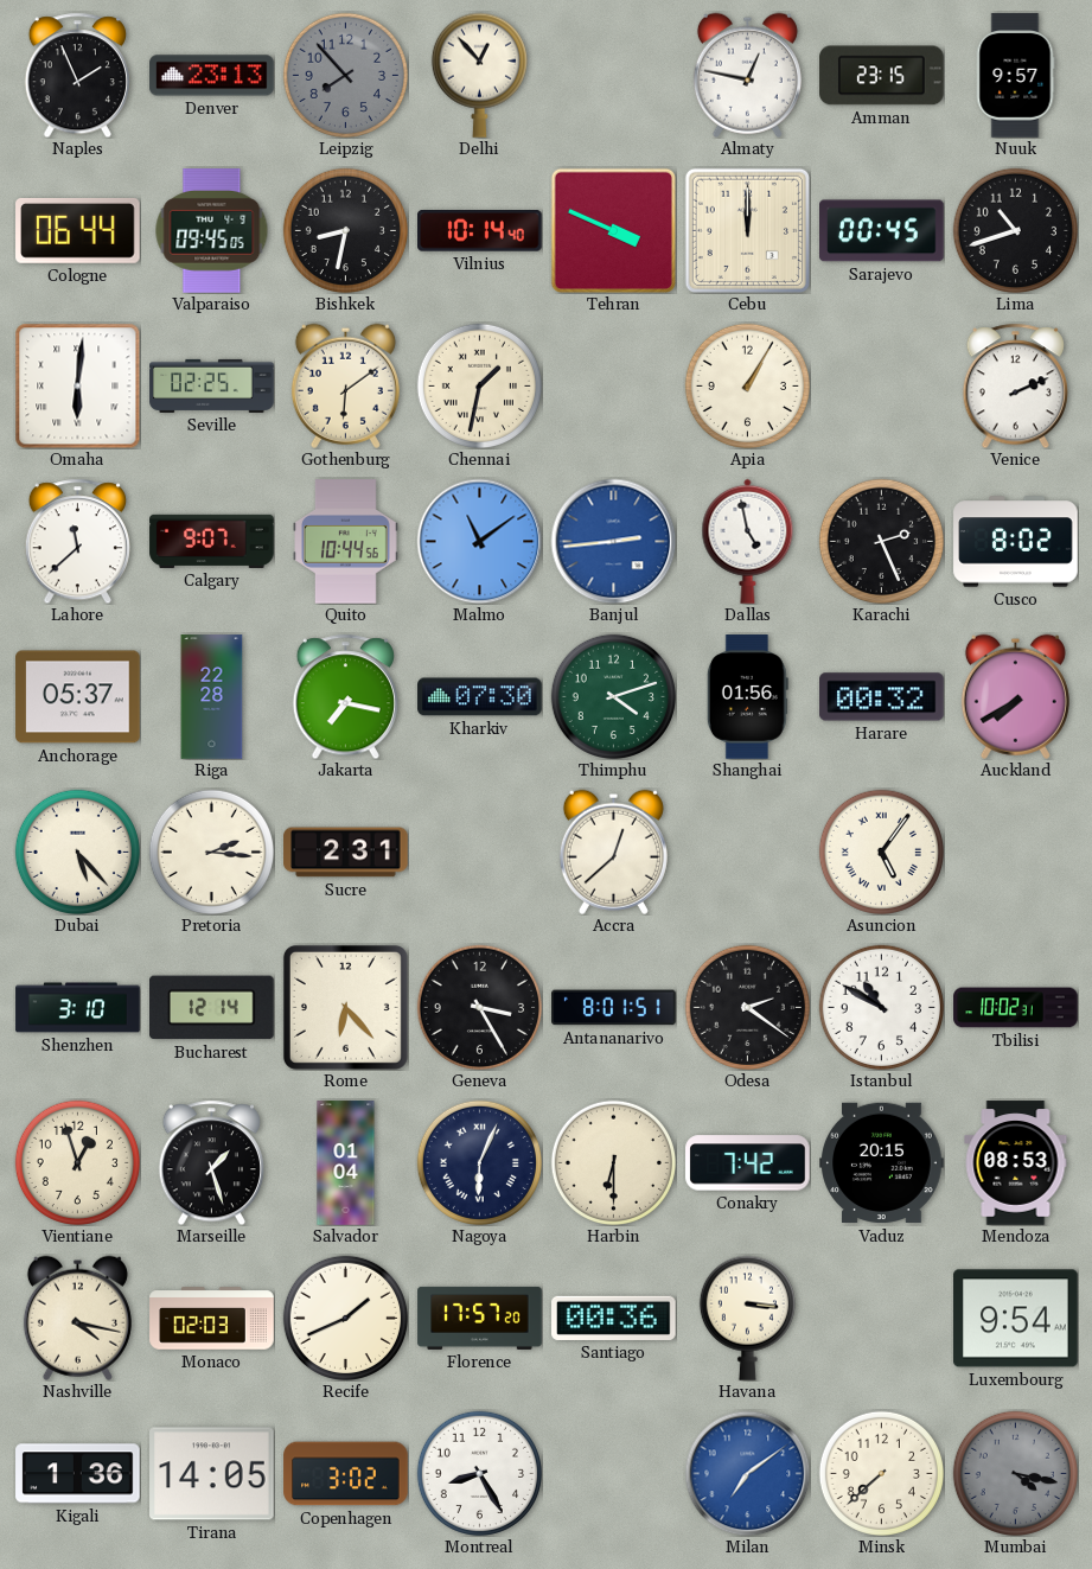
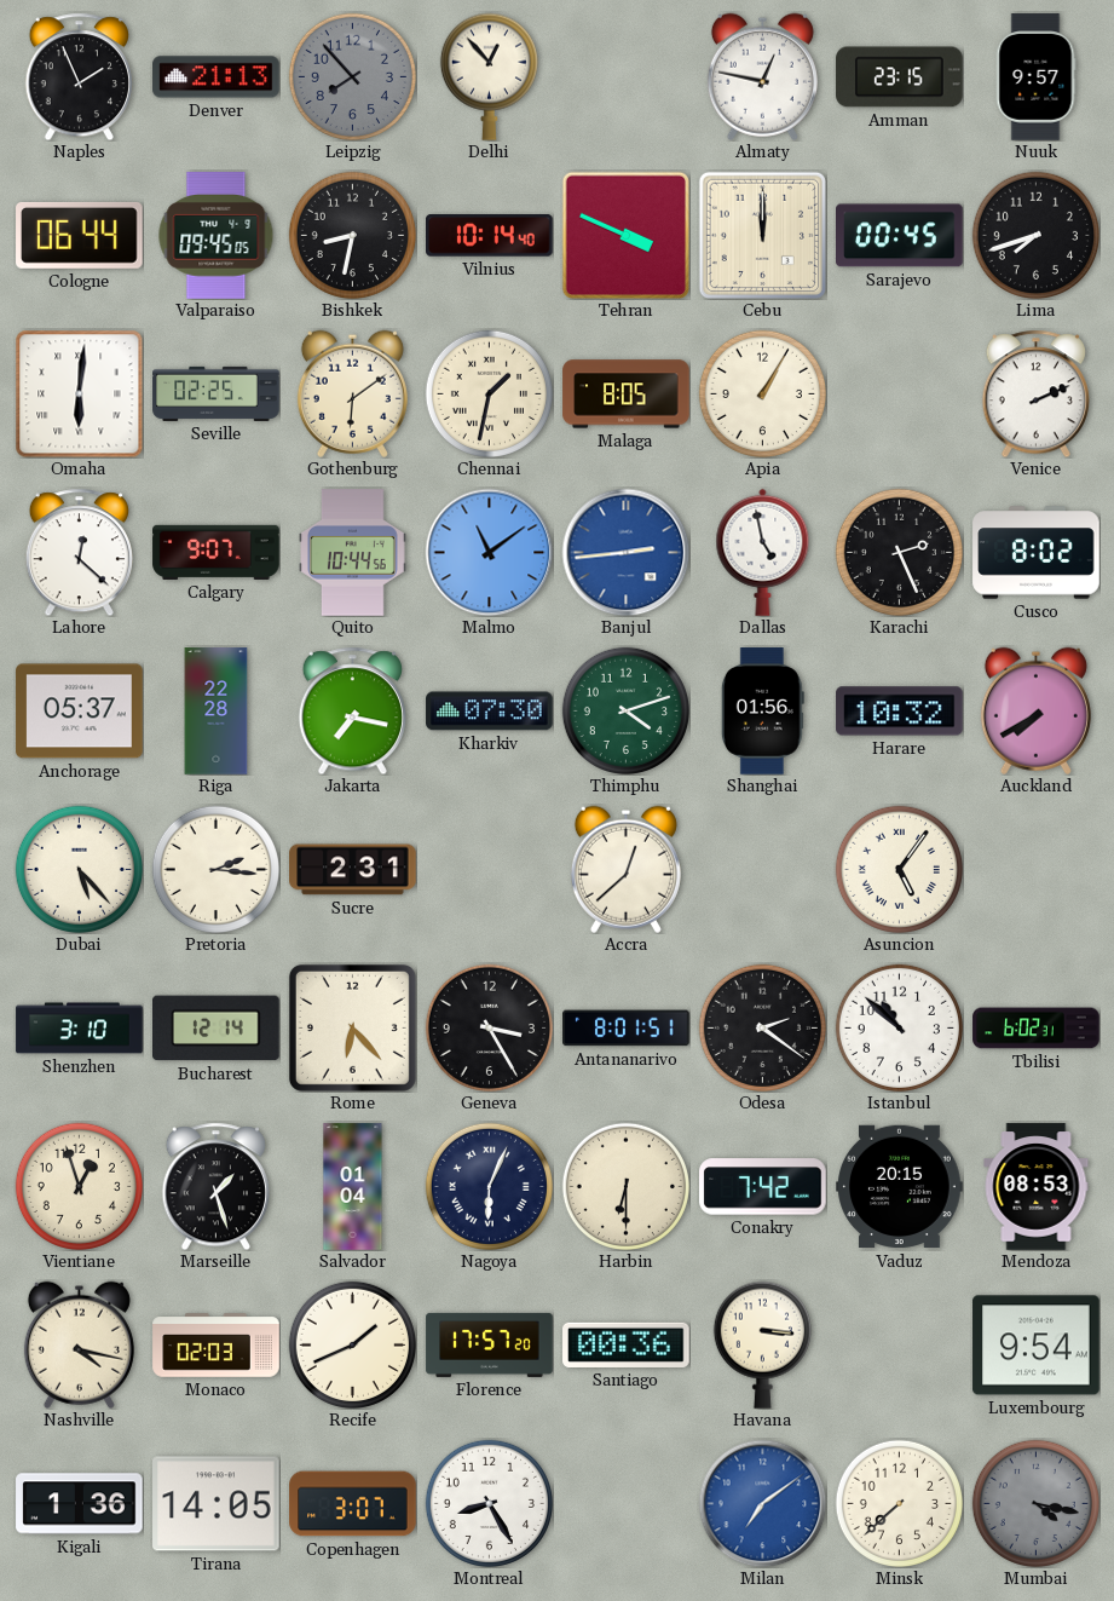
Denver: 23:13 -> 21:13 (217, 77)
Lima: 10:42 -> 7:42 (1035, 235)
Malaga: none -> 8:05 (627, 395)
Lahore: 11:38 -> 12:22 (79, 552)
Harare: 00:32 -> 10:32 (900, 712)
Istanbul: 10:50 -> 10:52 (899, 1027)
Tbilisi: 10:02 -> 6:02 (1037, 1029)
Copenhagen: 3:02 -> 3:07 (353, 1504)
